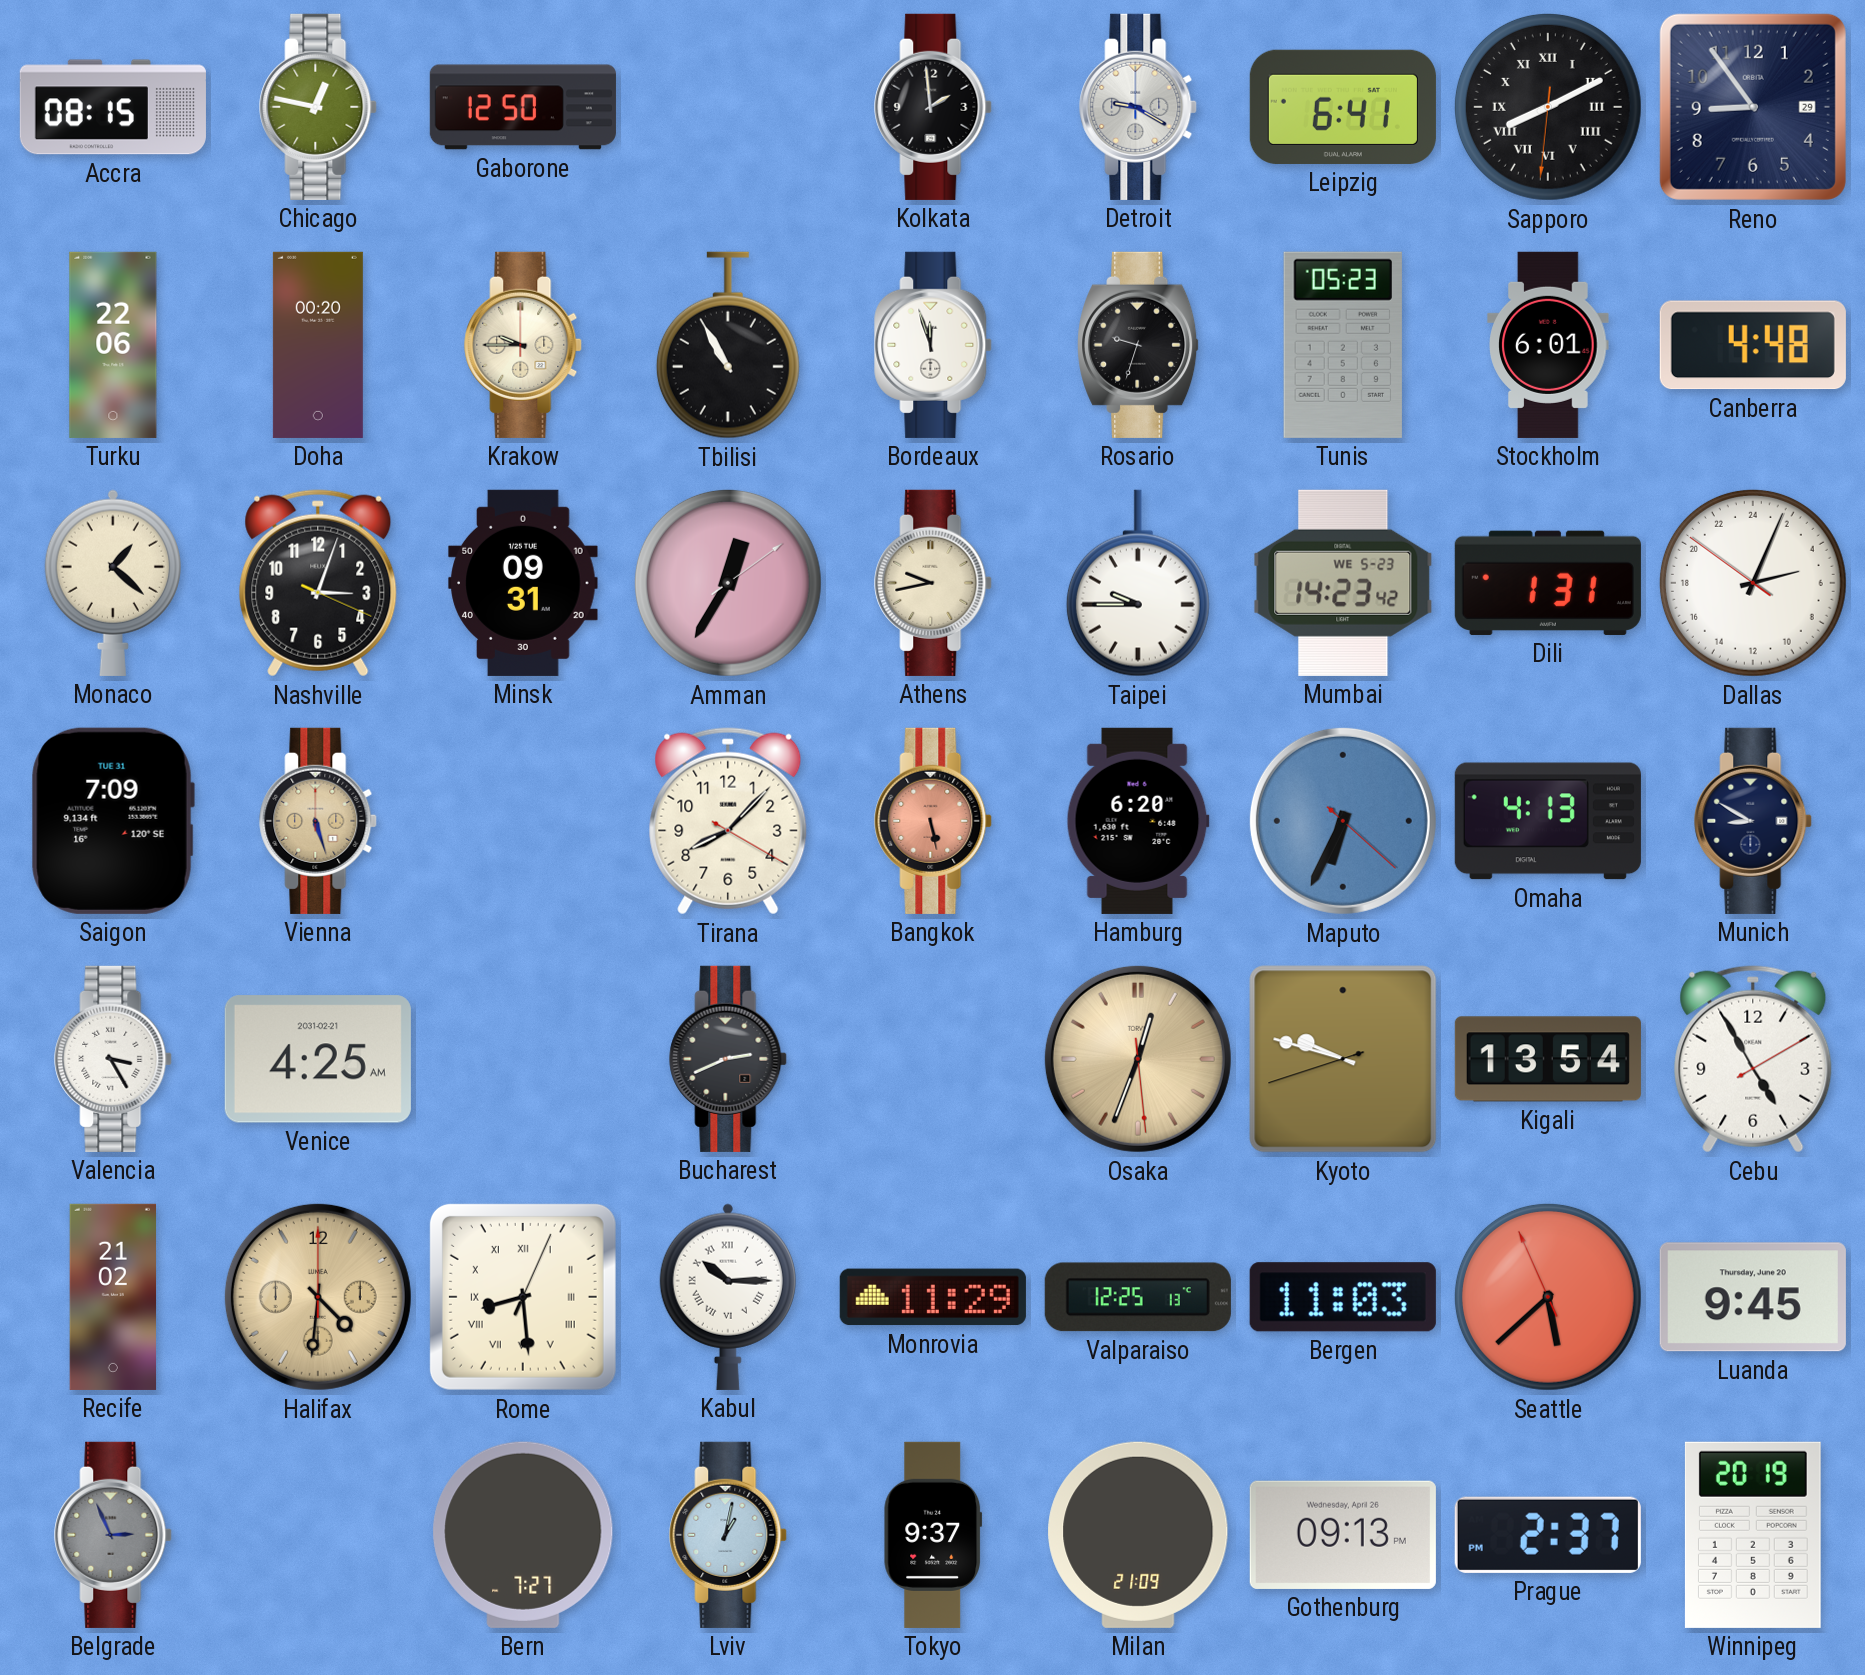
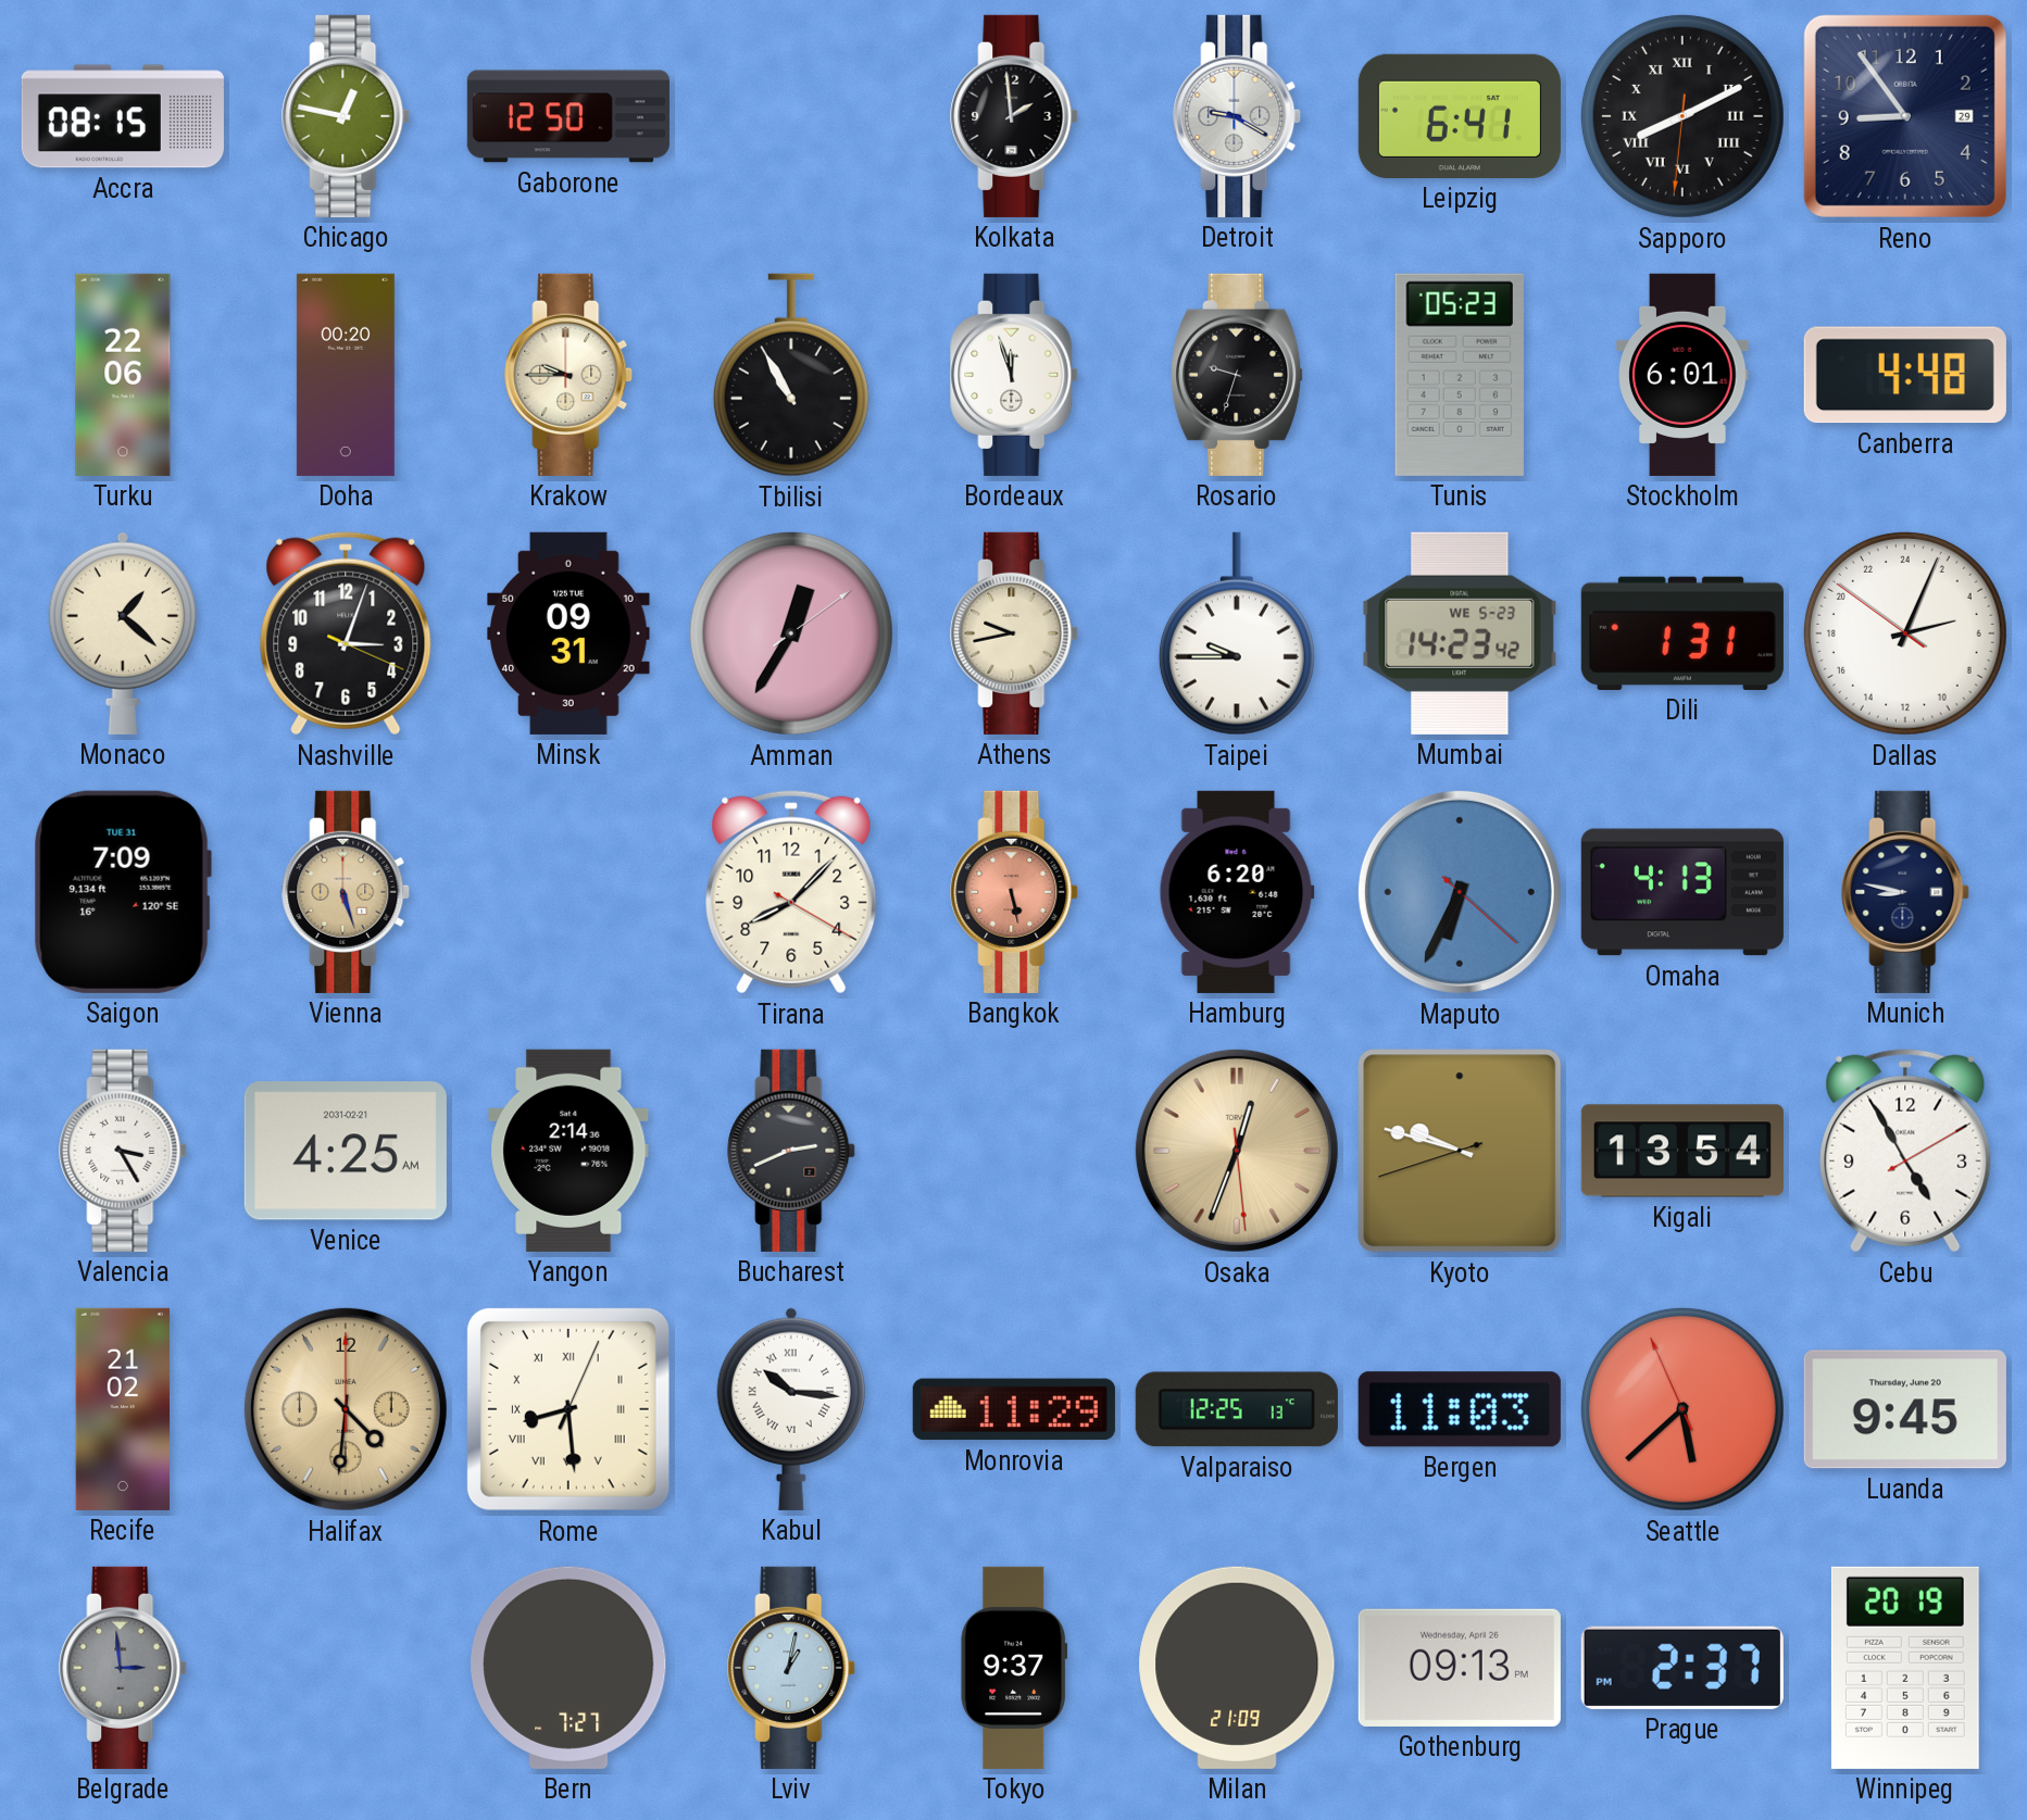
Munich: 8:50 -> 8:47 (1906, 892)
Yangon: none -> 2:14 (568, 1151)
Kabul: 10:15 -> 10:16 (791, 1409)
Belgrade: 2:56 -> 2:59 (124, 1668)
